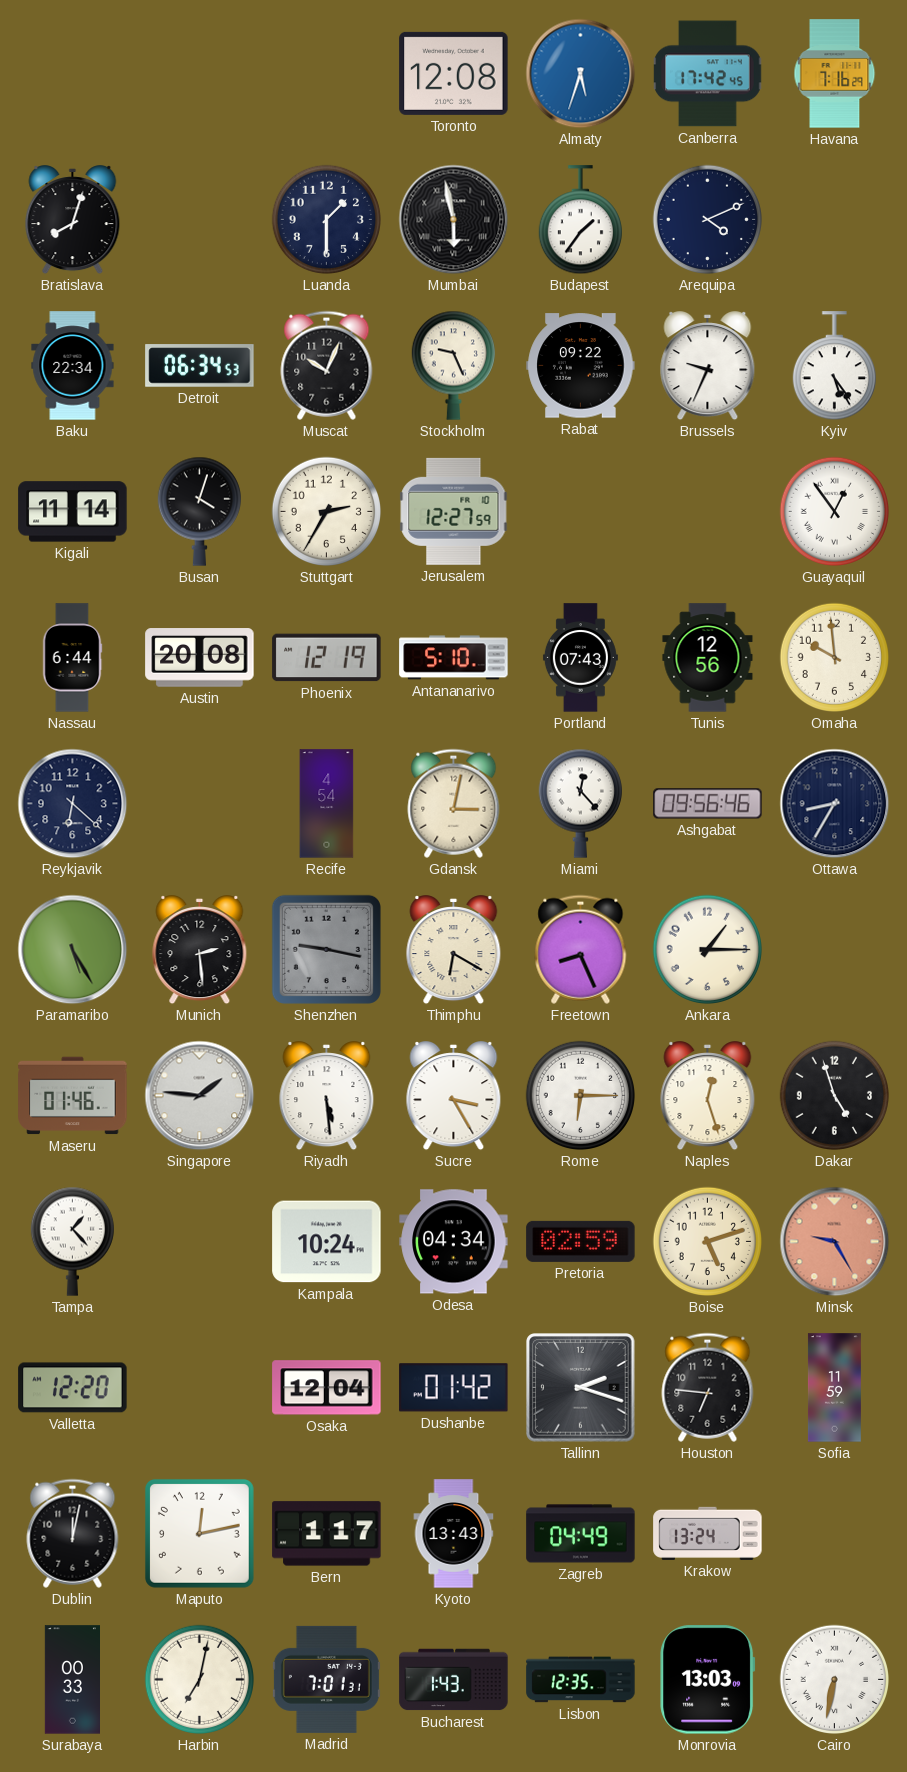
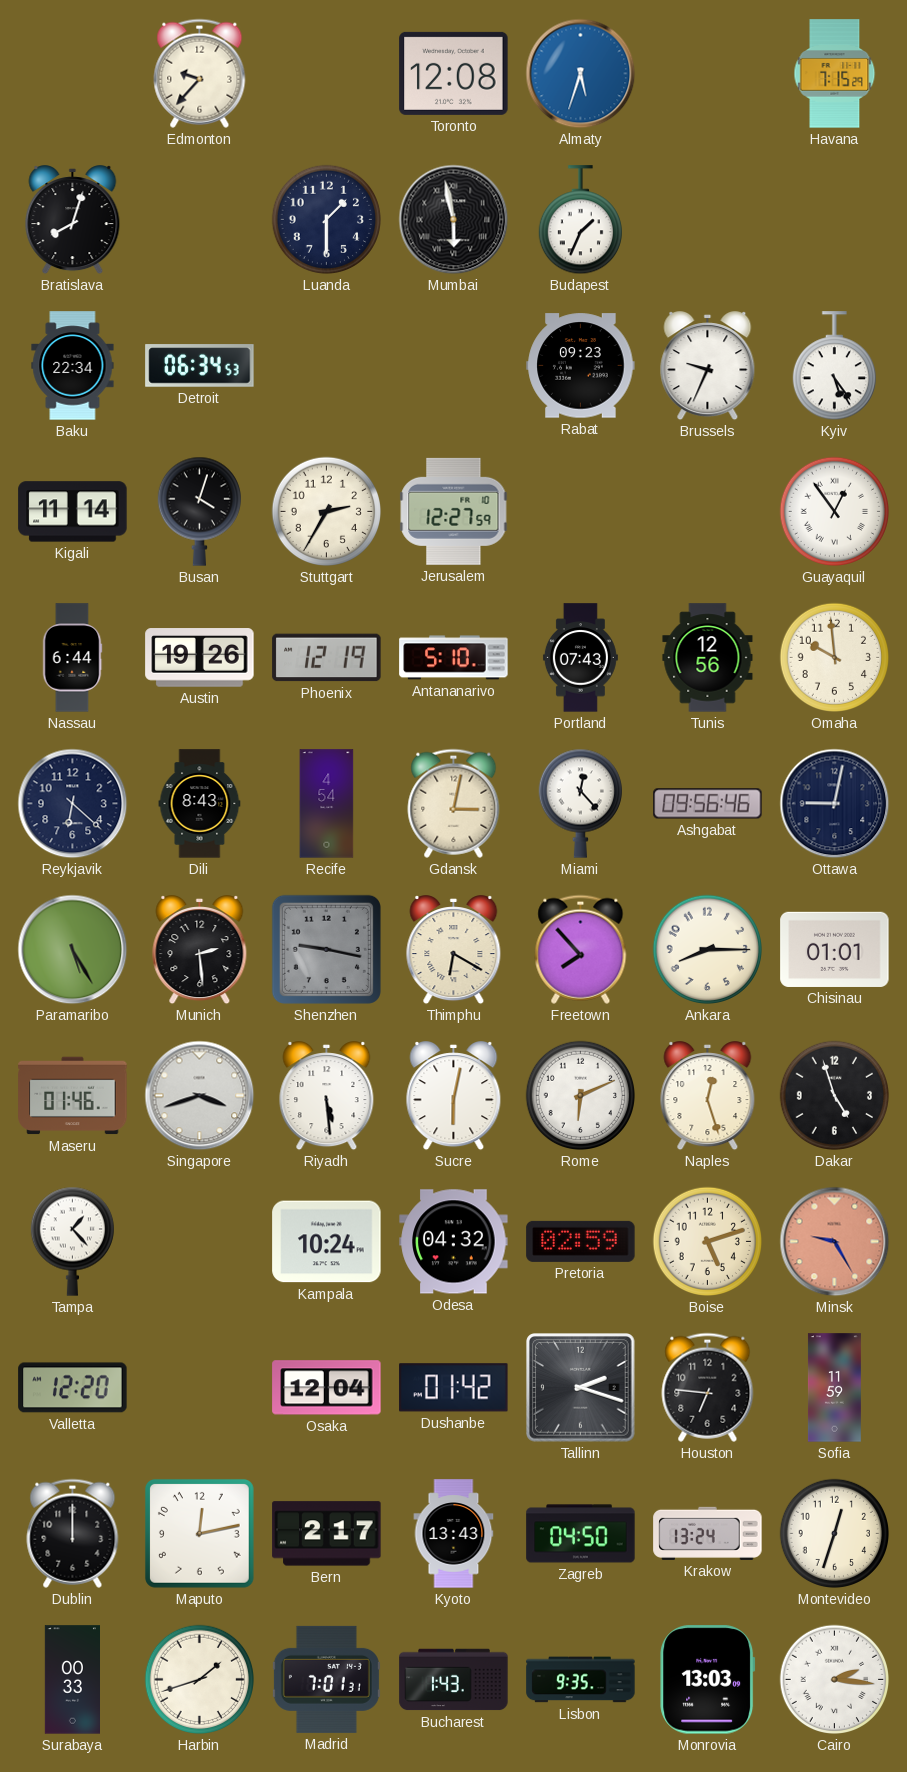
Edmonton: none -> 9:37 (200, 73)
Canberra: 17:42 -> none (708, 74)
Havana: 7:16 -> 7:15 (835, 74)
Budapest: 1:36 -> 1:34 (580, 220)
Arequipa: 4:11 -> none (708, 220)
Muscat: 10:04 -> none (327, 365)
Stockholm: 9:26 -> none (453, 365)
Rabat: 09:22 -> 09:23 (581, 366)
Austin: 20:08 -> 19:26 (200, 658)
Dili: none -> 8:43 (200, 804)
Ottawa: 8:35 -> 9:02 (835, 804)
Freetown: 8:26 -> 7:53 (581, 949)
Ankara: 1:15 -> 8:15 (708, 950)
Chisinau: none -> 01:01 (835, 949)
Singapore: 1:46 -> 3:42 (200, 1096)
Sucre: 3:25 -> 6:02 (454, 1096)
Rome: 6:15 -> 6:11 (581, 1096)
Odesa: 04:34 -> 04:32 (454, 1242)
Dublin: 12:02 -> 12:00 (73, 1533)
Bern: 1:17 -> 2:17 (327, 1534)
Zagreb: 04:49 -> 04:50 (581, 1534)
Montevideo: none -> 12:33 (835, 1534)
Harbin: 7:02 -> 1:42 (200, 1680)
Lisbon: 12:35 -> 9:35 (581, 1680)
Cairo: 6:32 -> 2:16 (835, 1680)
